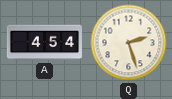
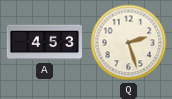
A: 4:54 -> 4:53 (44, 43)
